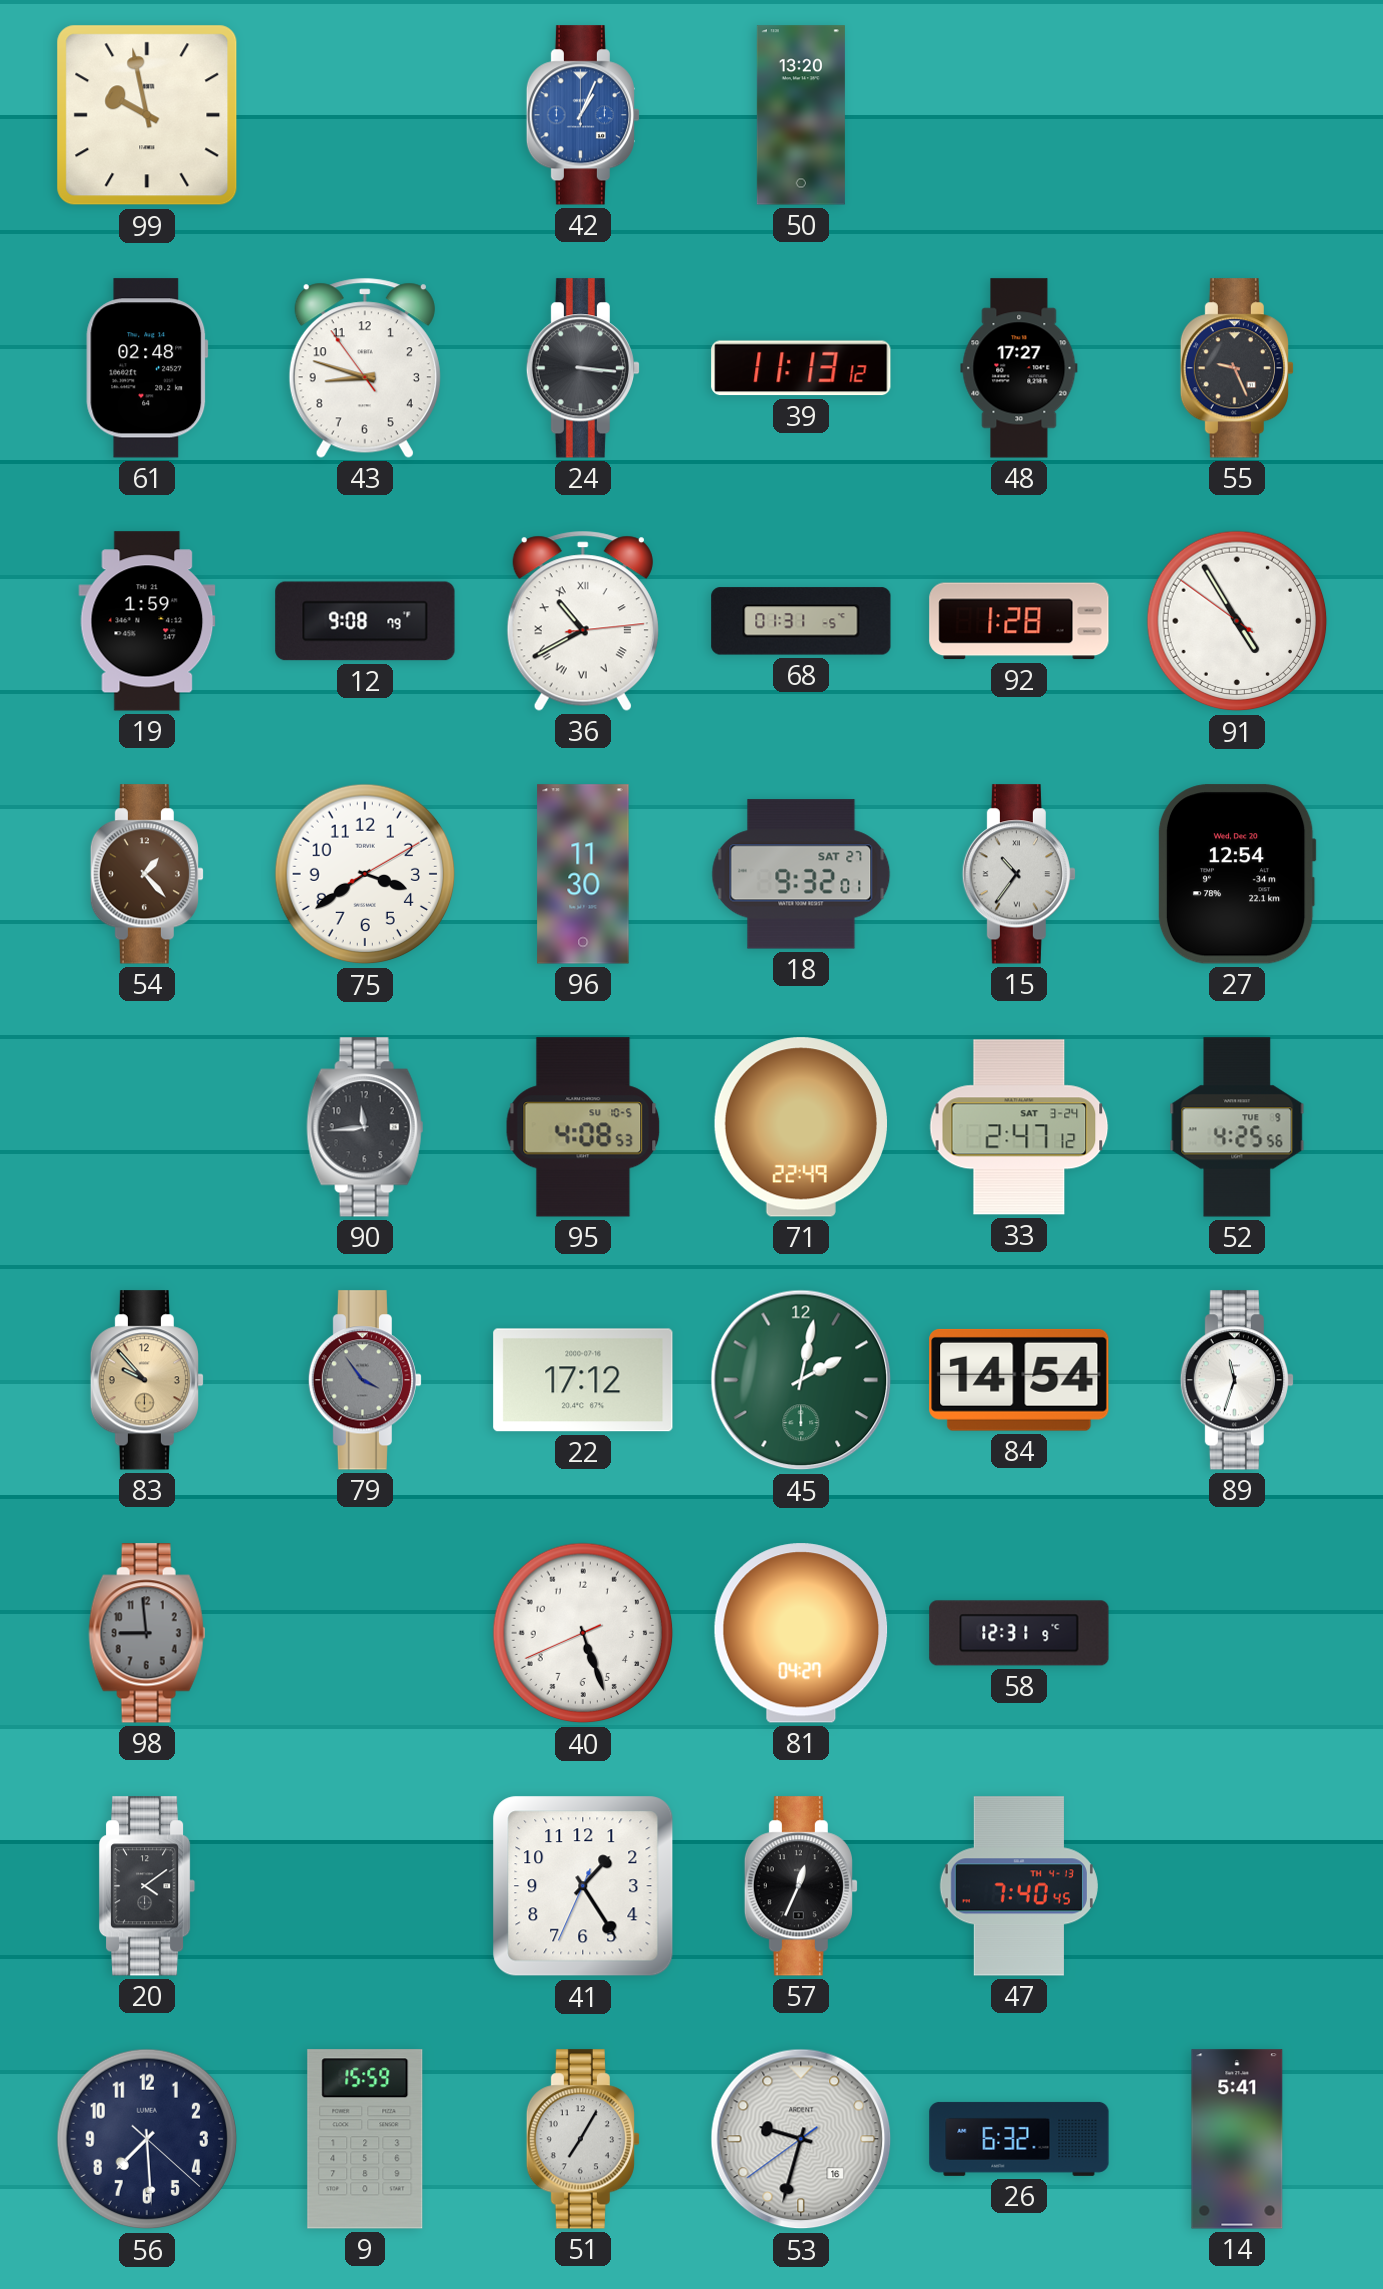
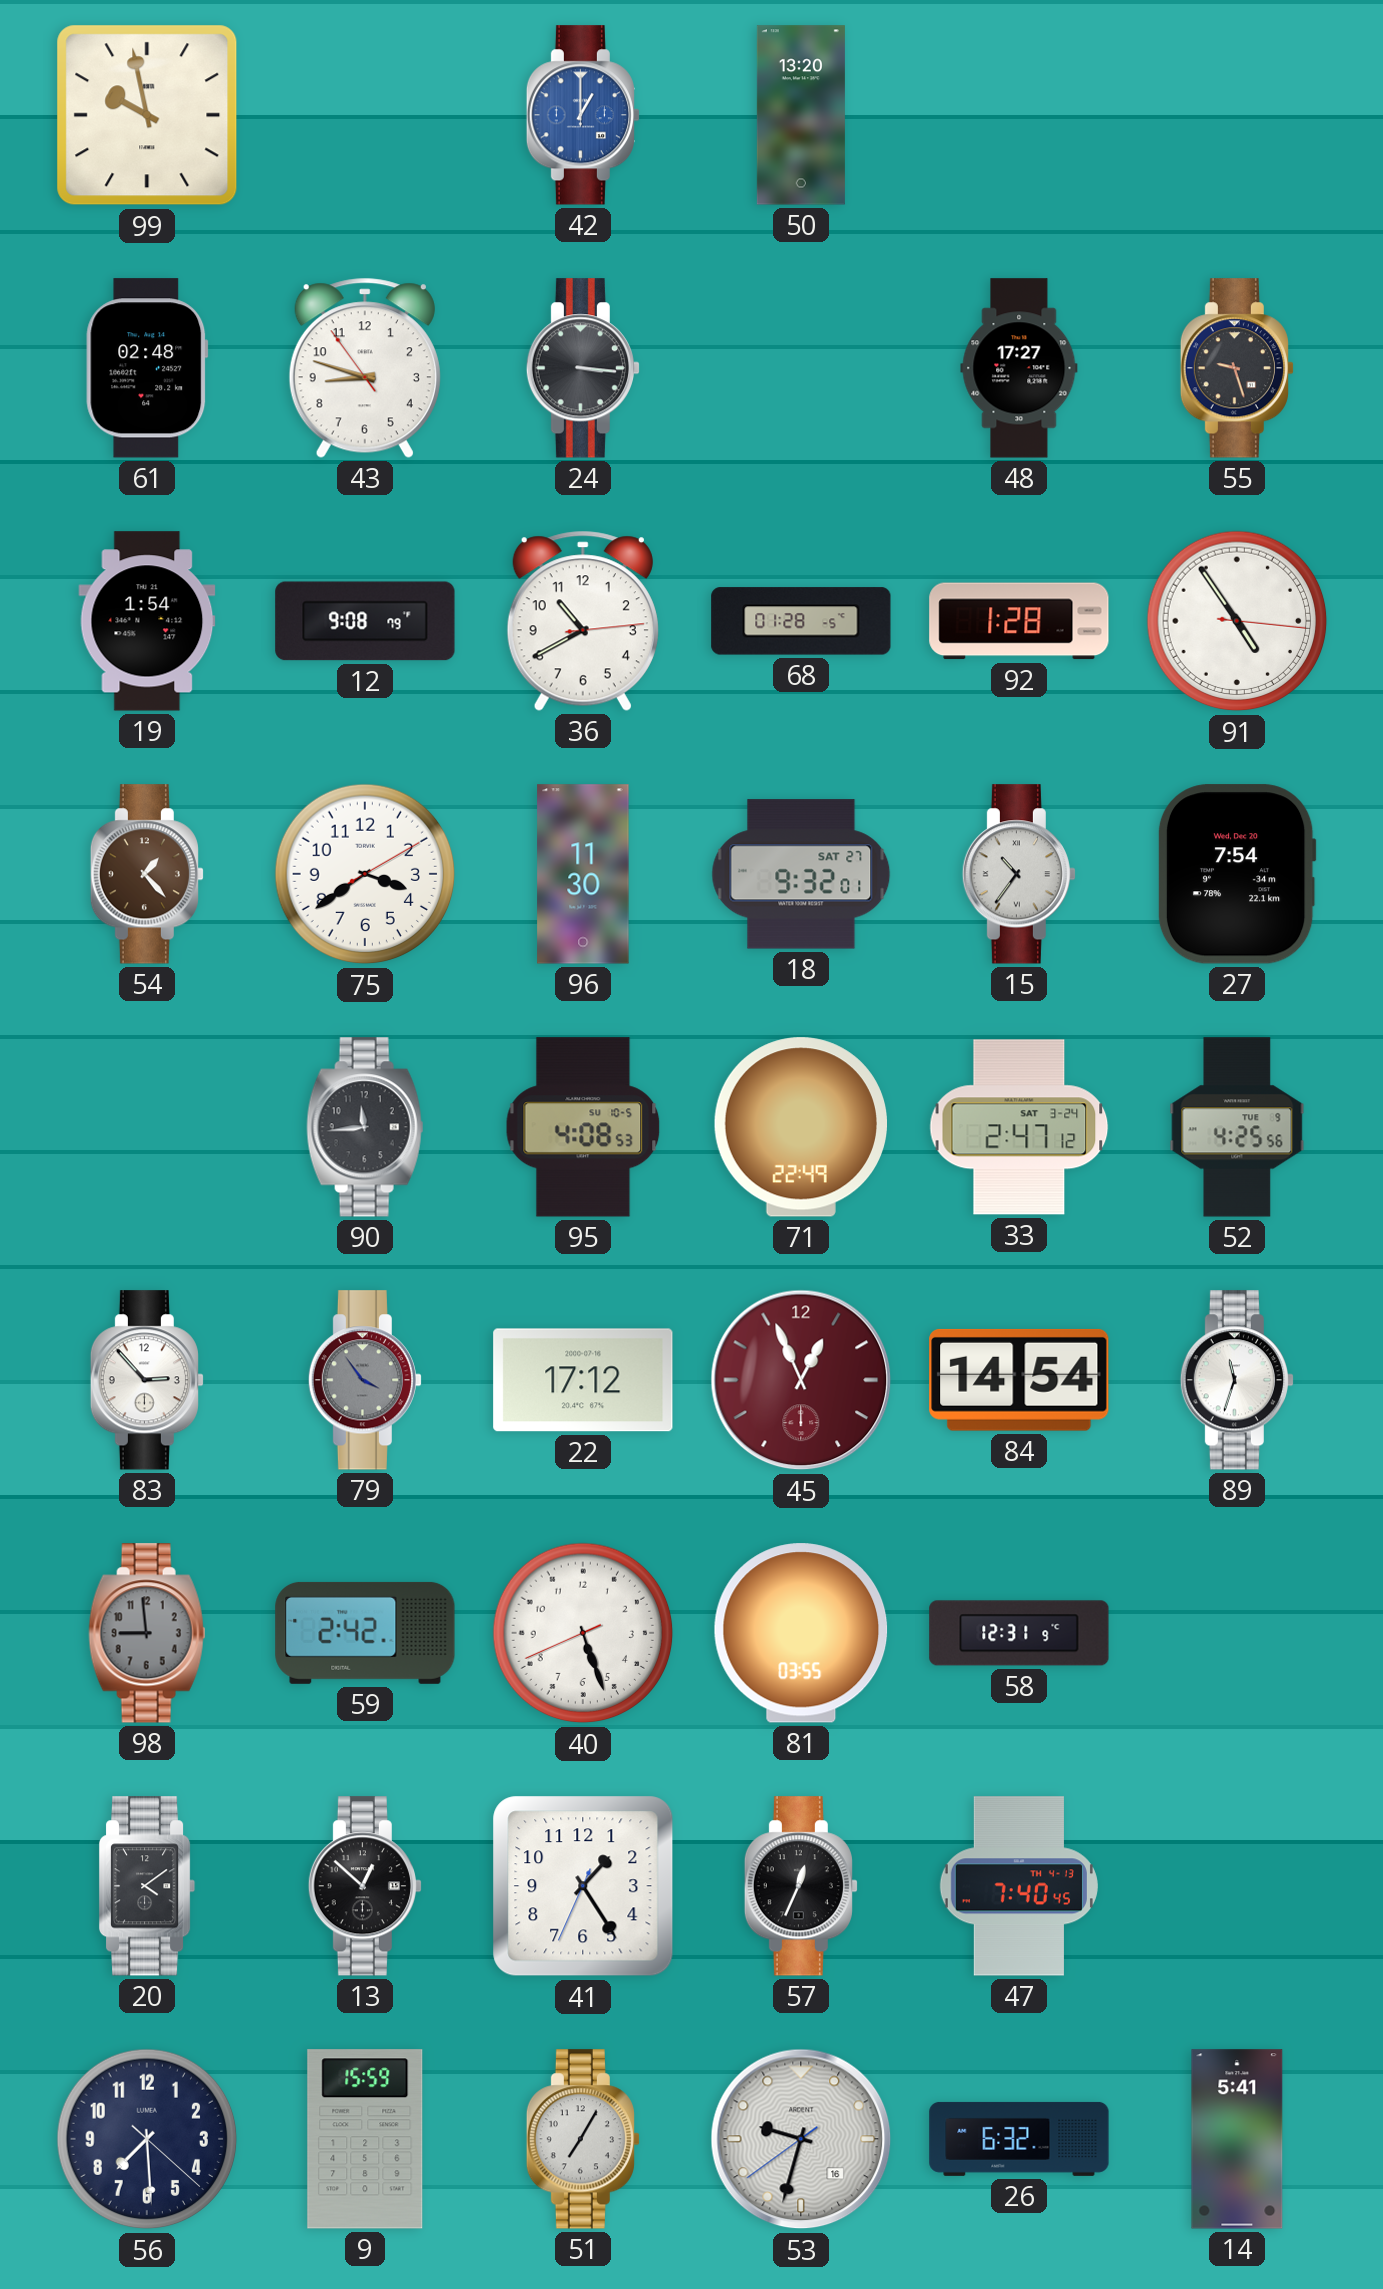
42: 1:04 -> 1:00 (583, 115)
39: 11:13 -> none (801, 368)
55: 9:26 -> 9:27 (1237, 368)
19: 1:59 -> 1:54 (147, 621)
36 numerals: Roman -> Arabic (583, 621)
68: 01:31 -> 01:28 (801, 621)
91: 4:54:51 -> 4:54:16 (1237, 621)
27: 12:54 -> 7:54 (1237, 874)
83: 9:53 -> 2:53 (147, 1380)
83 dial: champagne -> white (147, 1380)
45: 2:02 -> 12:56 (801, 1380)
45 dial: green -> burgundy (801, 1380)
59: none -> 2:42 (365, 1633)
81: 04:27 -> 03:55 (801, 1633)
13: none -> 12:52 (365, 1886)
